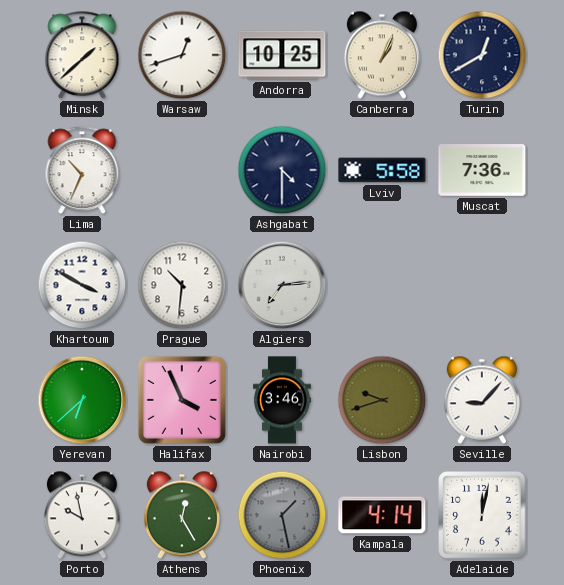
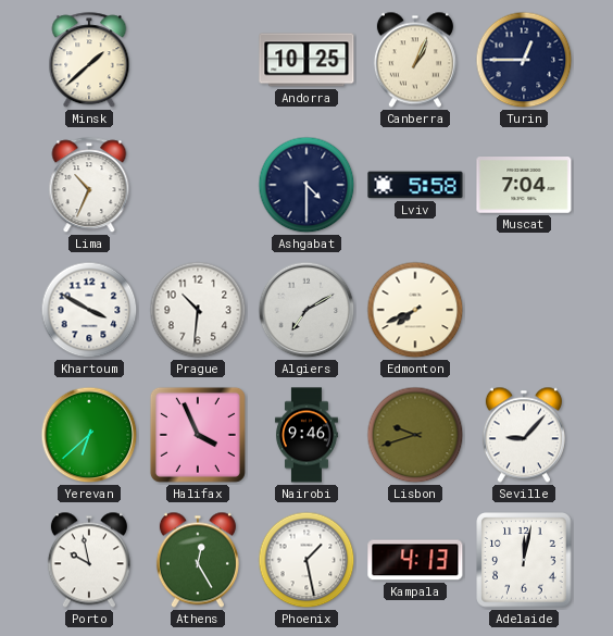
Warsaw: 12:42 -> none (182, 55)
Turin: 12:40 -> 12:45 (524, 60)
Muscat: 7:36 -> 7:04 (524, 186)
Algiers: 7:14 -> 7:10 (306, 310)
Edmonton: none -> 7:41 (415, 310)
Nairobi: 3:46 -> 9:46 (306, 435)
Phoenix dial: grey -> white (306, 560)
Kampala: 4:14 -> 4:13 (415, 560)
